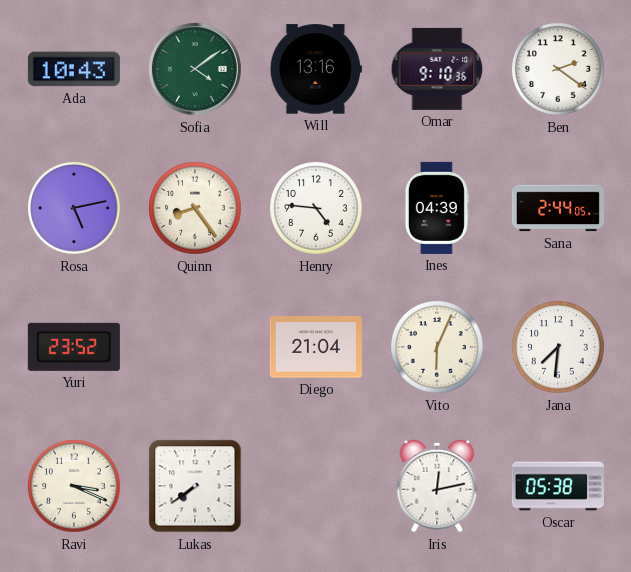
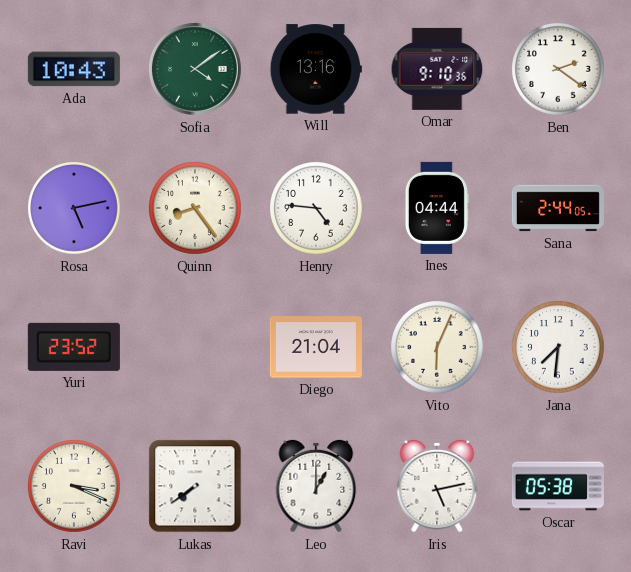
Ines: 04:39 -> 04:44 (437, 208)
Leo: none -> 1:00 (316, 486)
Iris: 12:13 -> 5:13 (437, 486)
